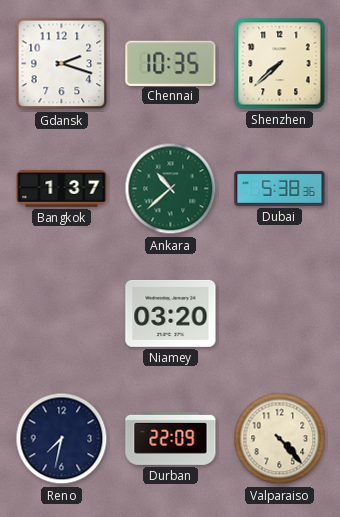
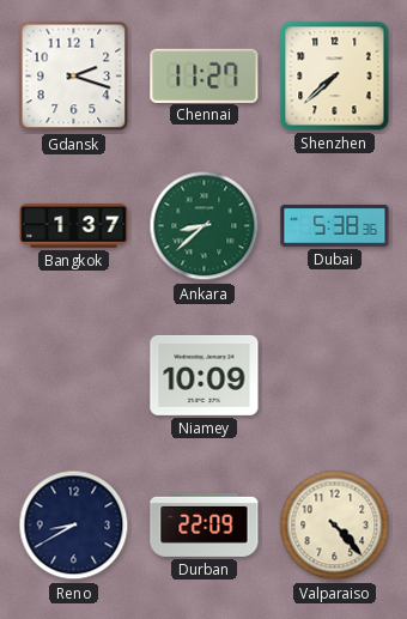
Chennai: 10:35 -> 11:27 (205, 75)
Ankara: 10:38 -> 8:38 (205, 226)
Niamey: 03:20 -> 10:09 (205, 375)
Reno: 7:32 -> 8:40 (74, 526)
